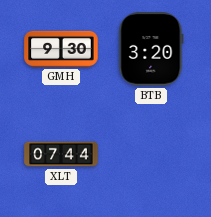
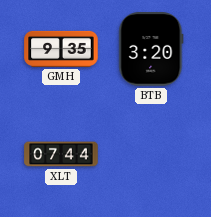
GMH: 9:30 -> 9:35 (61, 49)
